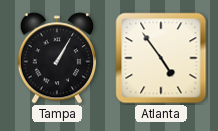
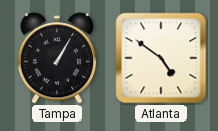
Atlanta: 4:54 -> 4:51 (161, 58)
